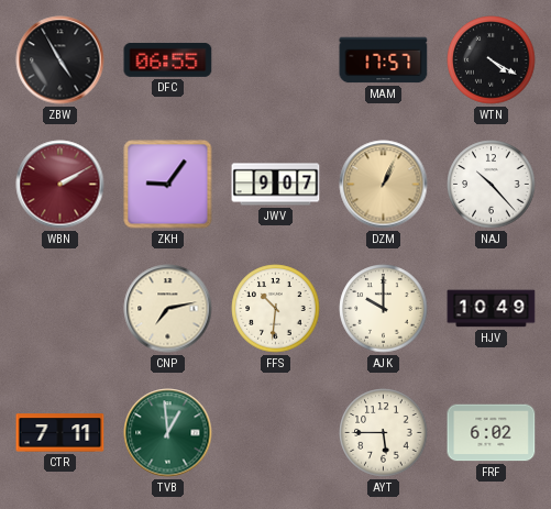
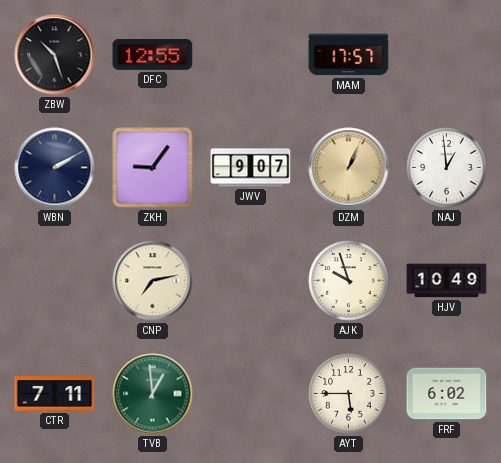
ZBW: 4:55 -> 10:27 (55, 55)
DFC: 06:55 -> 12:55 (153, 54)
WTN: 4:20 -> none (492, 60)
WBN dial: burgundy -> navy (55, 168)
NAJ: 10:23 -> 12:59 (447, 168)
FFS: 10:31 -> none (276, 309)
AJK: 10:00 -> 9:57 (349, 281)
